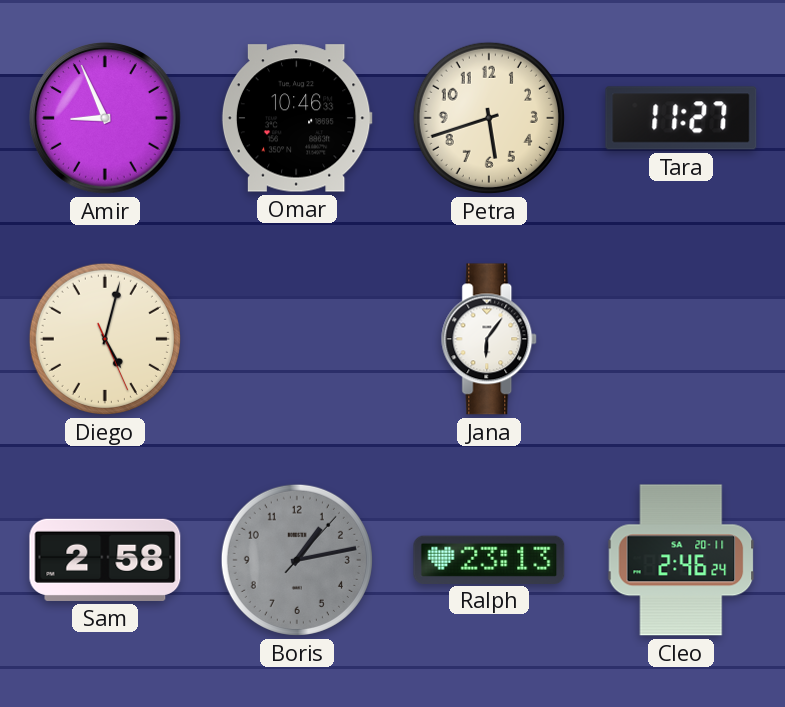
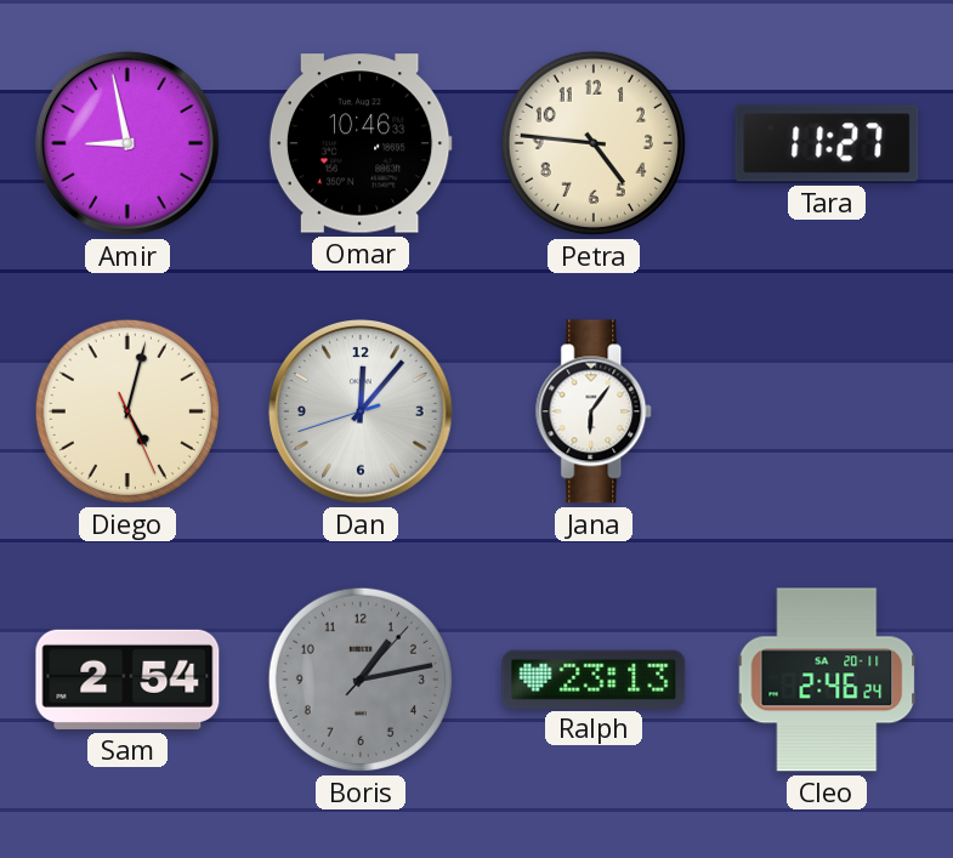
Amir: 8:56 -> 8:58 (127, 143)
Petra: 5:42 -> 4:46 (594, 143)
Dan: none -> 12:06 (361, 411)
Sam: 2:58 -> 2:54 (127, 680)
